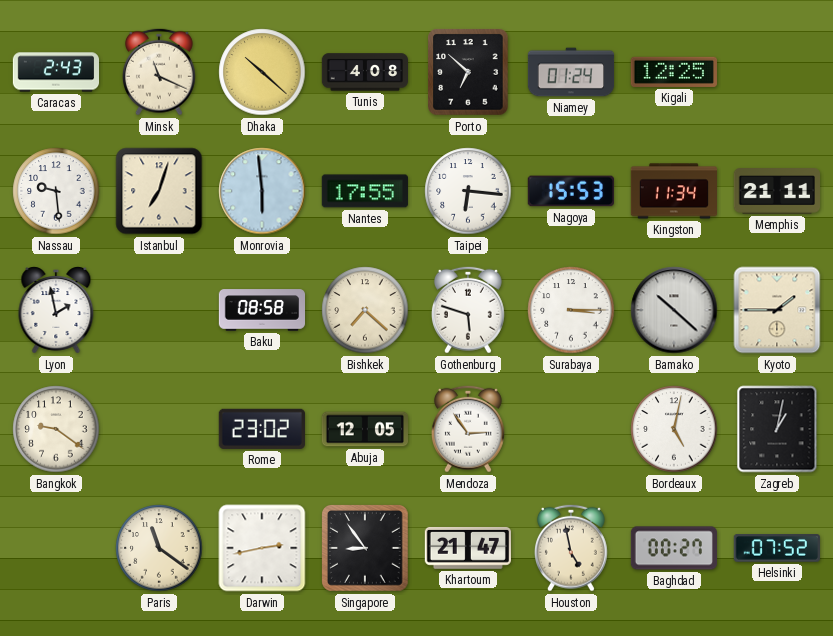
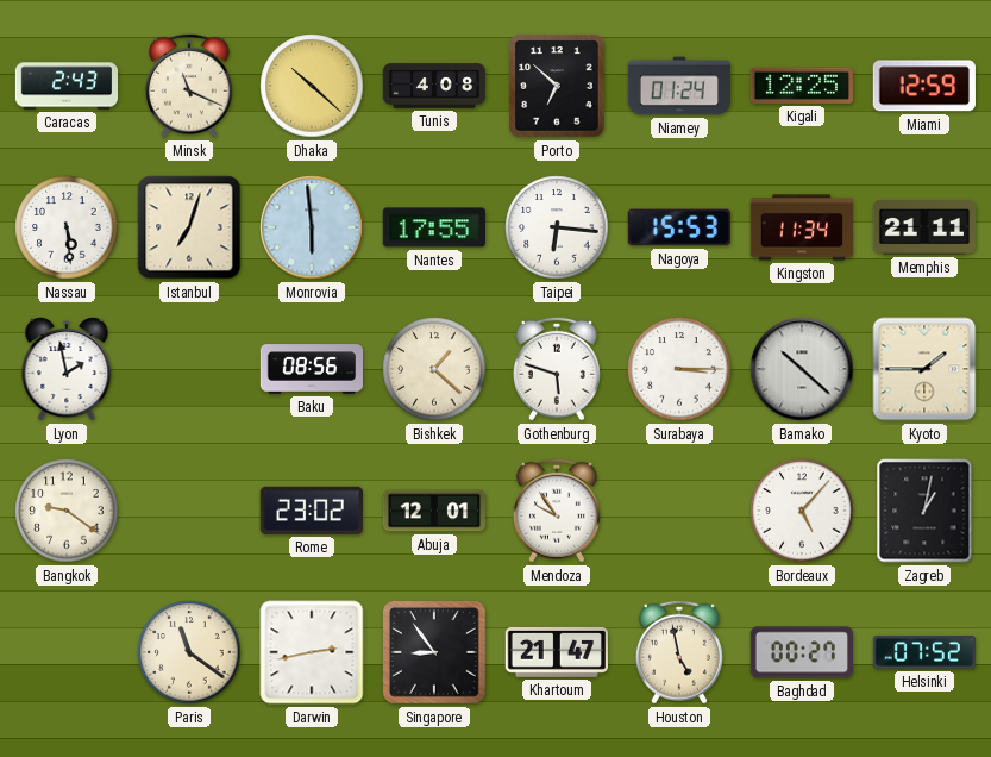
Miami: none -> 12:59 (924, 86)
Nassau: 9:29 -> 5:29 (67, 227)
Baku: 08:58 -> 08:56 (312, 369)
Bishkek: 7:22 -> 1:22 (434, 369)
Abuja: 12:05 -> 12:01 (433, 511)
Mendoza: 2:54 -> 9:54 (557, 511)
Bordeaux: 5:02 -> 5:07 (802, 511)
